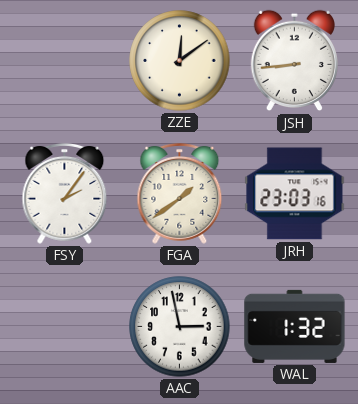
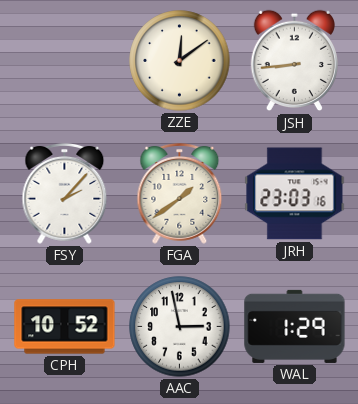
FSY: 2:06 -> 2:07 (65, 193)
CPH: none -> 10:52 (65, 327)
WAL: 1:32 -> 1:29 (295, 326)
